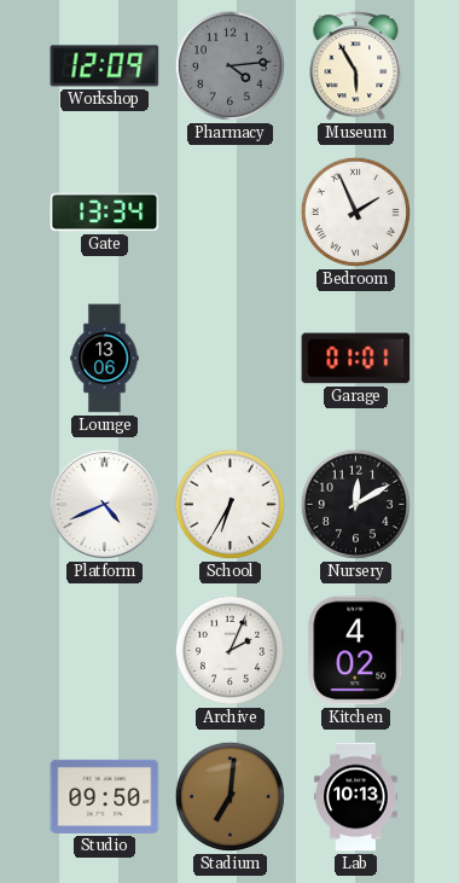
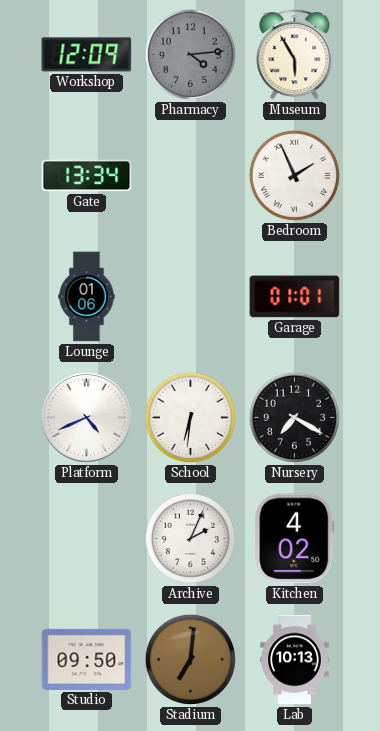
Lounge: 13:06 -> 01:06 (87, 297)
School: 6:35 -> 6:31 (190, 417)
Nursery: 12:10 -> 7:20 (294, 417)
